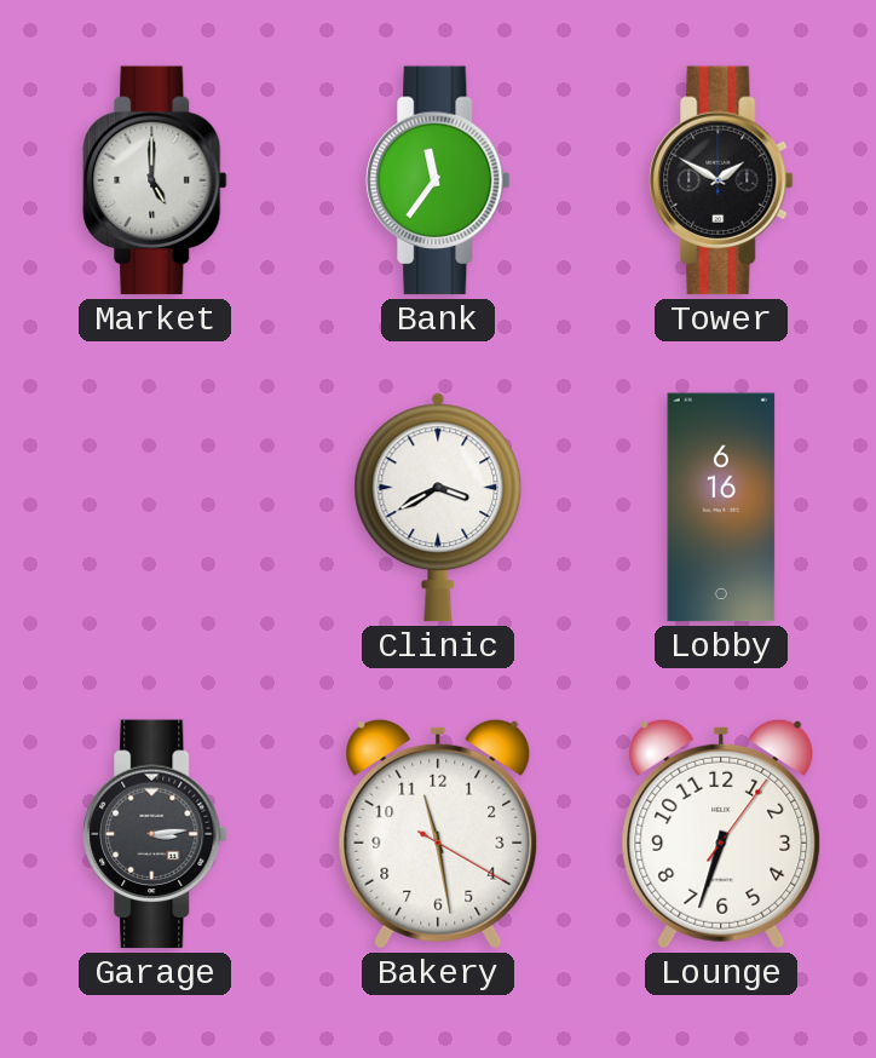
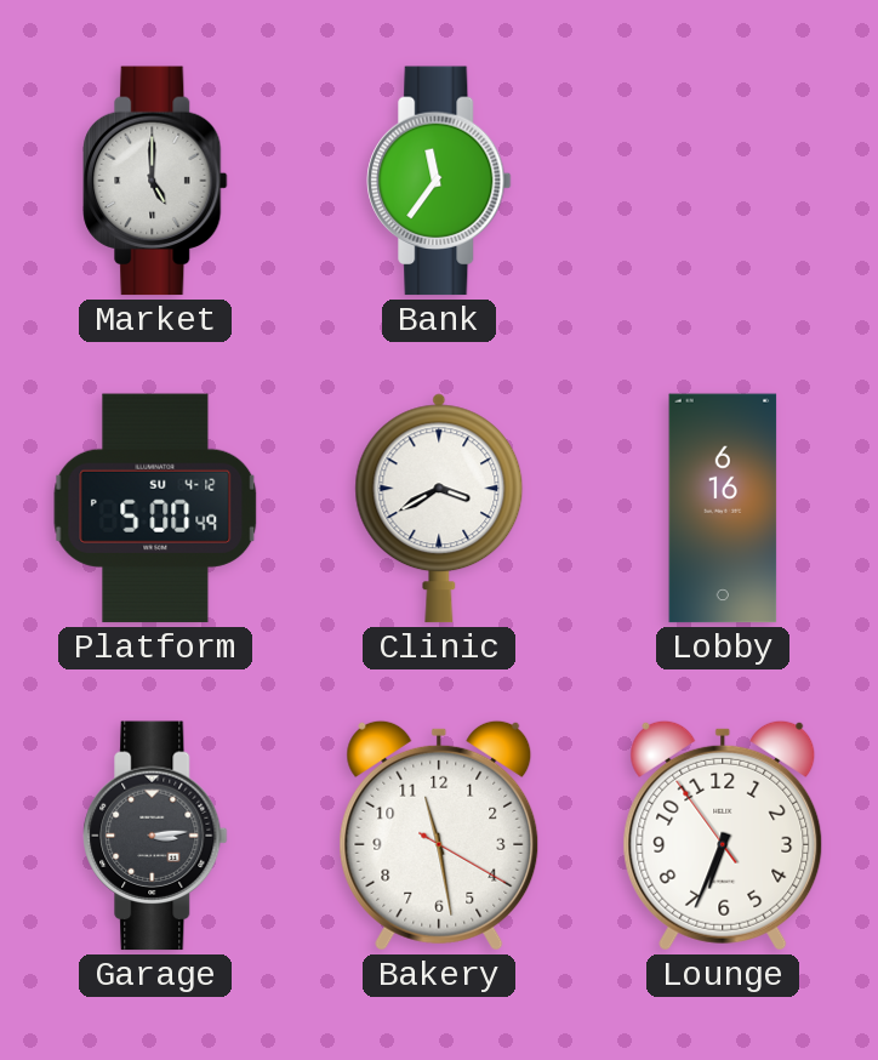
Tower: 1:50 -> none (721, 180)
Platform: none -> 5:00 (155, 508)
Lounge: 6:33:06 -> 6:33:54 (723, 836)
